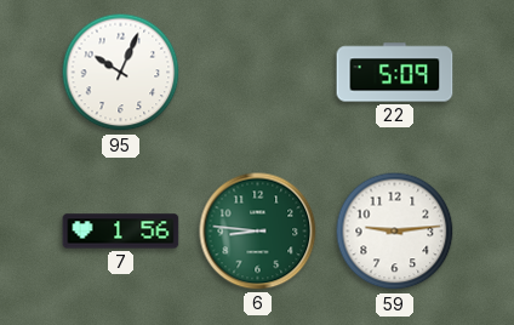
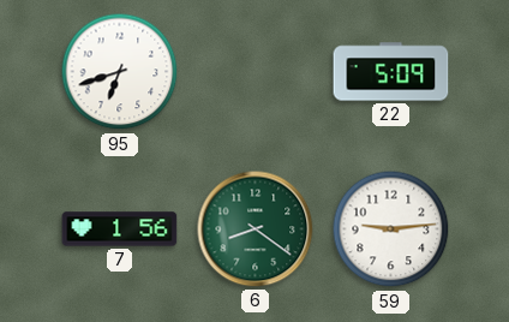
95: 10:04 -> 6:42 (120, 72)
6: 8:46 -> 8:21 (256, 229)
